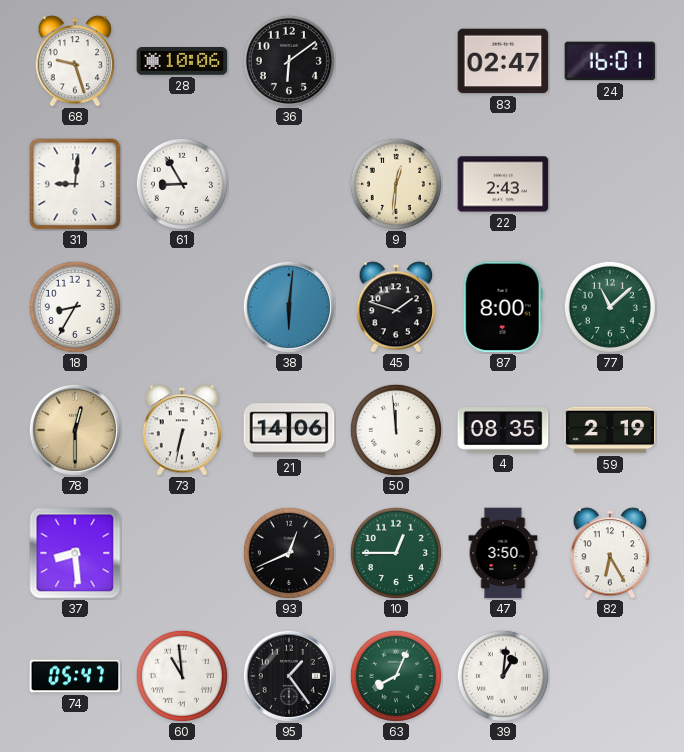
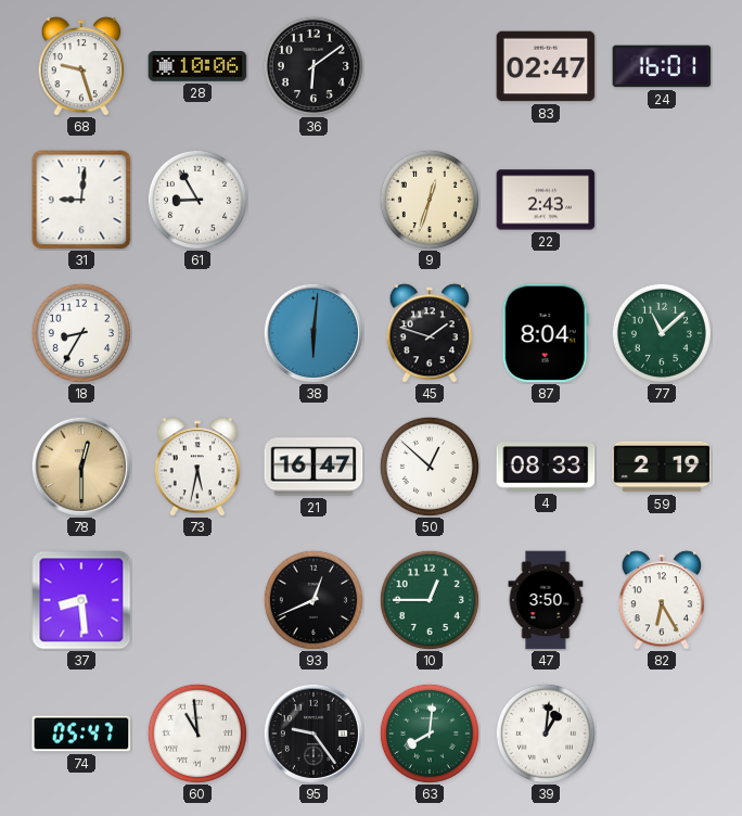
9: 12:31 -> 12:33 (430, 200)
87: 8:00 -> 8:04 (546, 333)
73: 6:32 -> 5:32 (197, 467)
21: 14:06 -> 16:47 (314, 467)
50: 11:59 -> 12:52 (430, 467)
4: 08:35 -> 08:33 (546, 467)
95: 1:24 -> 9:24 (314, 734)
63: 8:04 -> 8:01 (430, 734)
